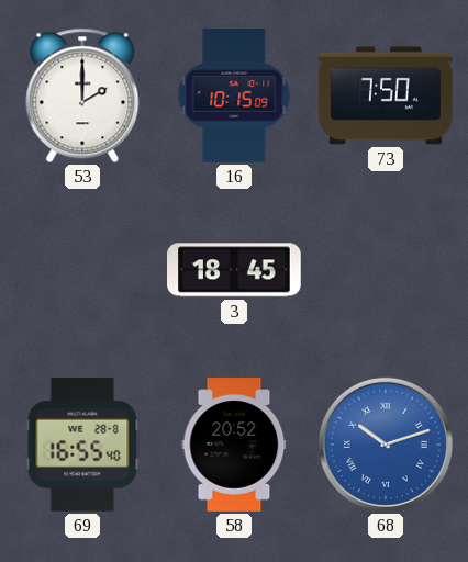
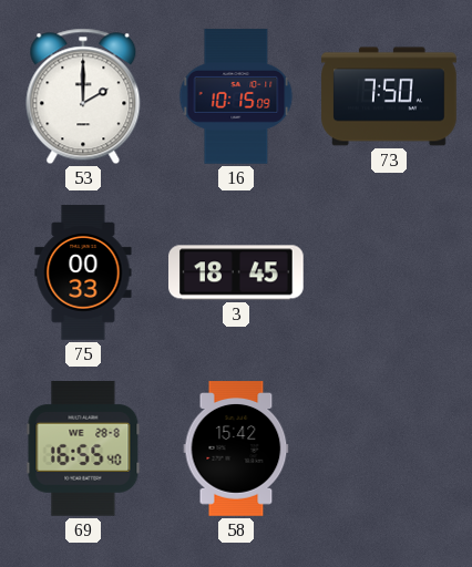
75: none -> 00:33 (83, 272)
58: 20:52 -> 15:42 (236, 449)
68: 10:12 -> none (386, 445)
